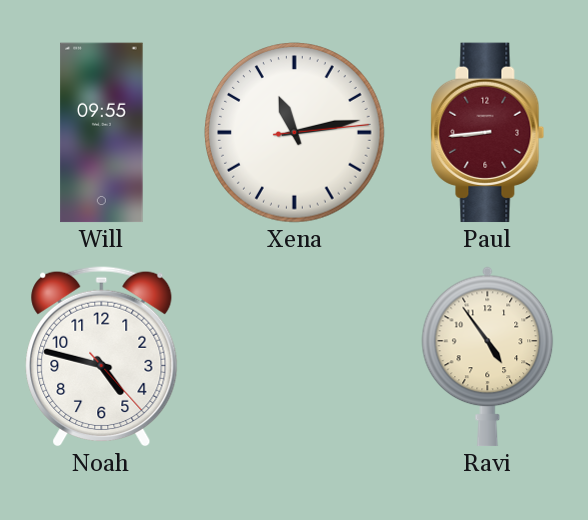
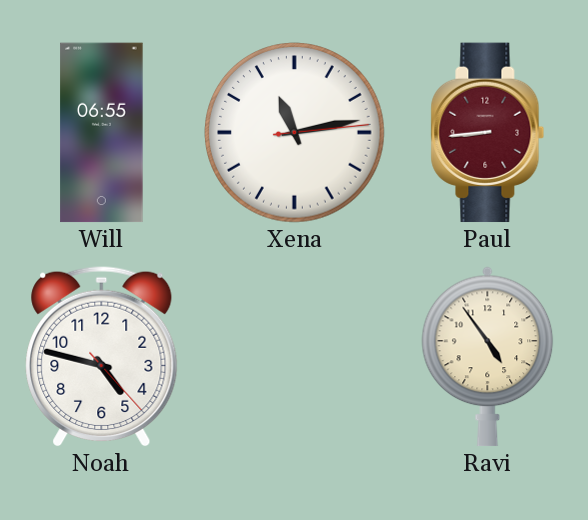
Will: 09:55 -> 06:55 (102, 133)
